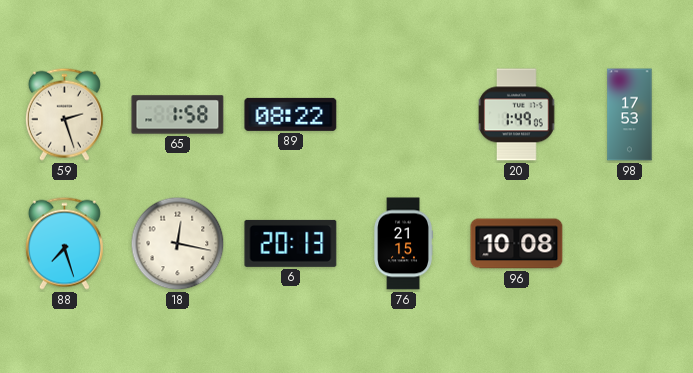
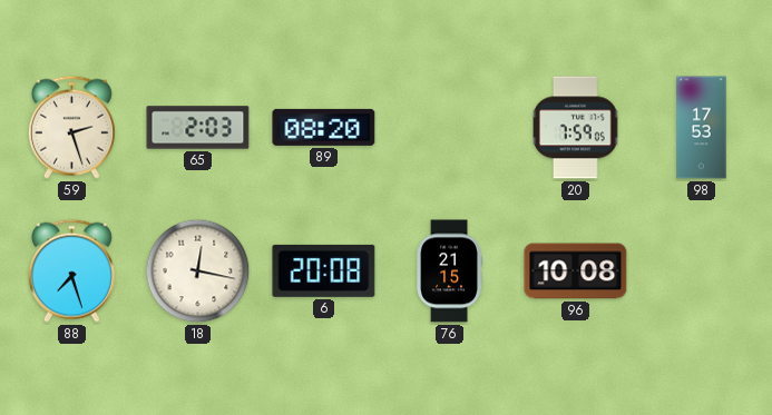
65: 1:58 -> 2:03 (198, 128)
89: 08:22 -> 08:20 (324, 127)
20: 1:49 -> 7:59 (576, 128)
6: 20:13 -> 20:08 (324, 270)
